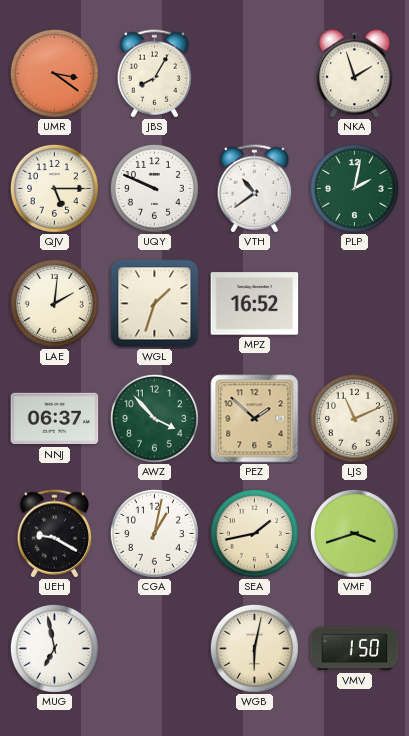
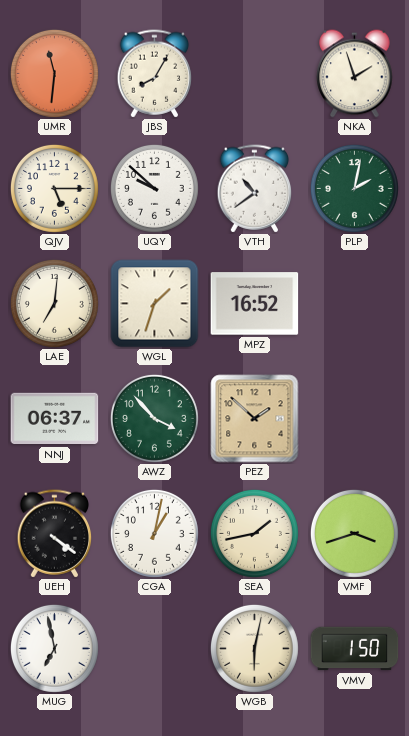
UMR: 3:21 -> 11:31 (54, 73)
UQY: 9:49 -> 9:52 (154, 188)
LAE: 2:01 -> 7:01 (54, 303)
LJS: 11:11 -> none (354, 418)
UEH: 9:20 -> 4:21 (55, 534)
